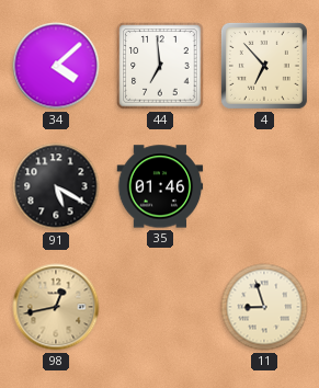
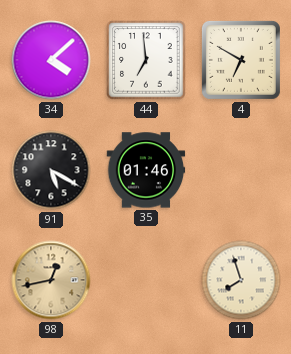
4: 6:53 -> 6:50 (241, 60)
11: 8:57 -> 7:57 (241, 280)
